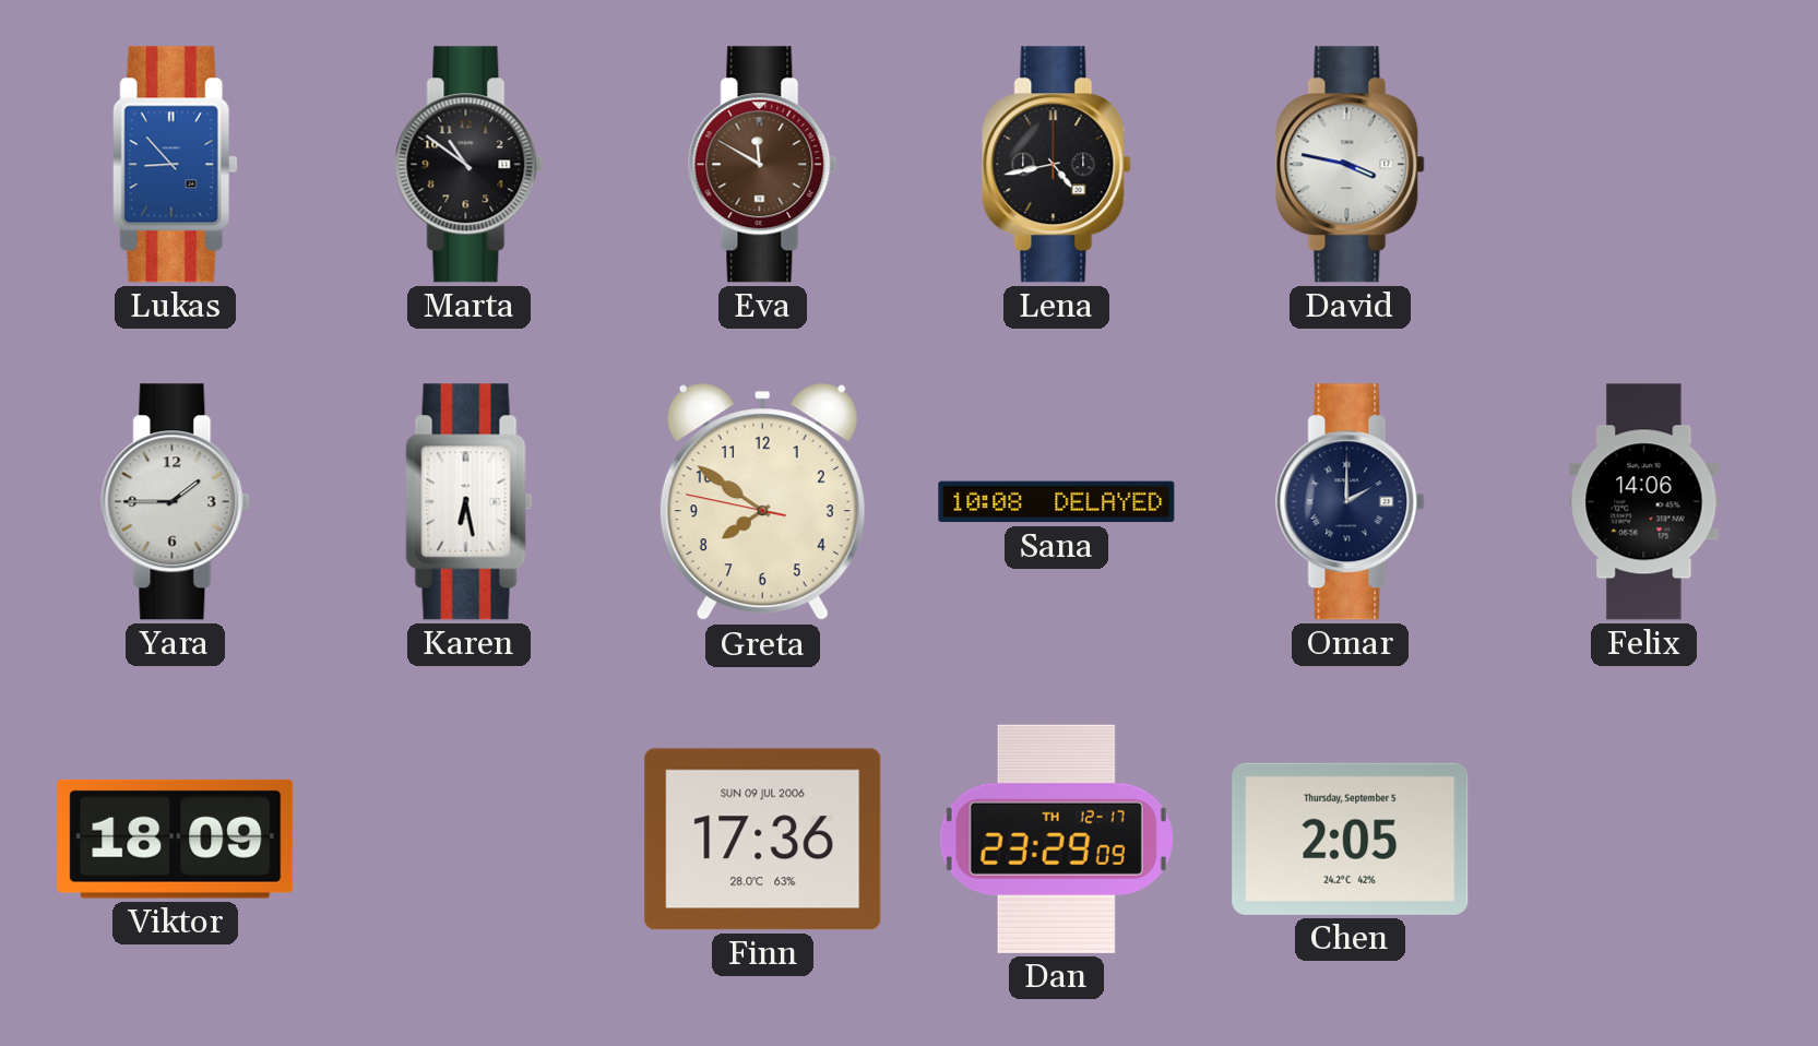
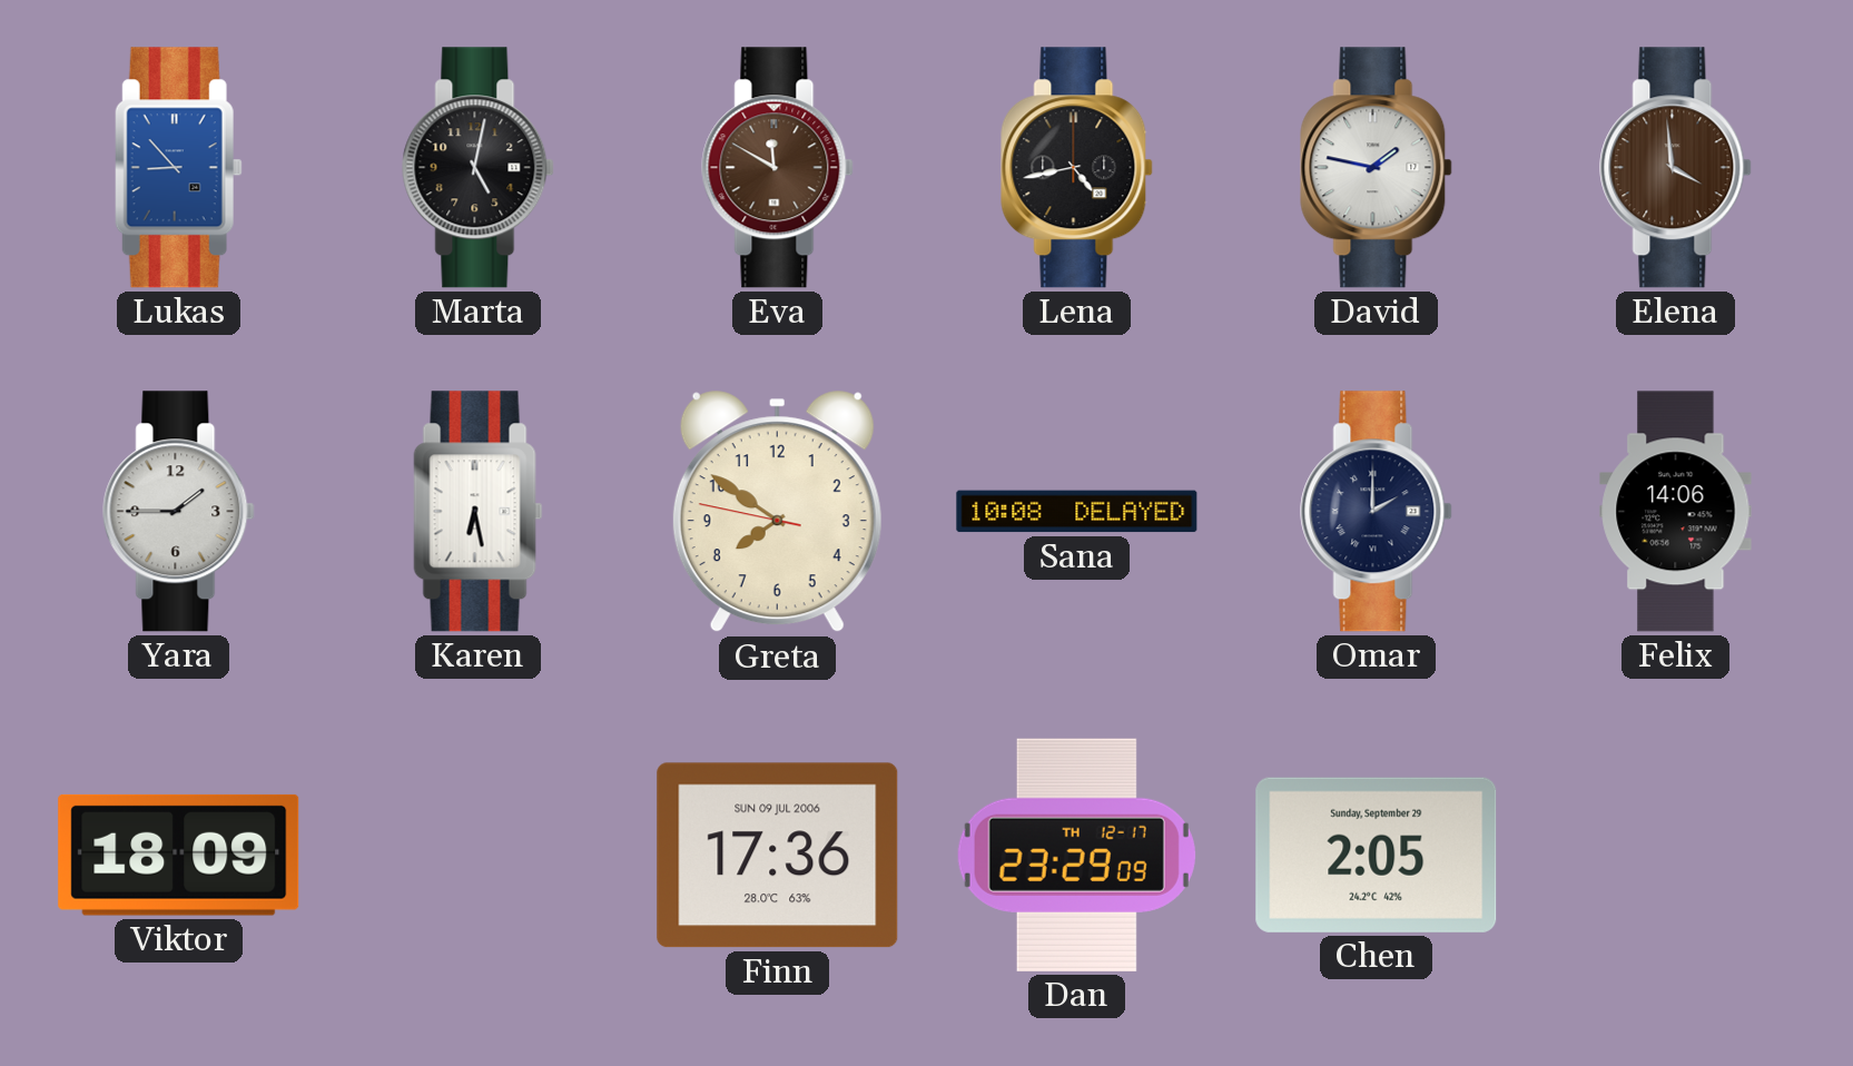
Marta: 10:51 -> 5:02 (479, 168)
David: 3:47 -> 1:47 (1377, 168)
Elena: none -> 3:59 (1676, 168)
Chen date: Thursday, September 5 -> Sunday, September 29 (1377, 855)
